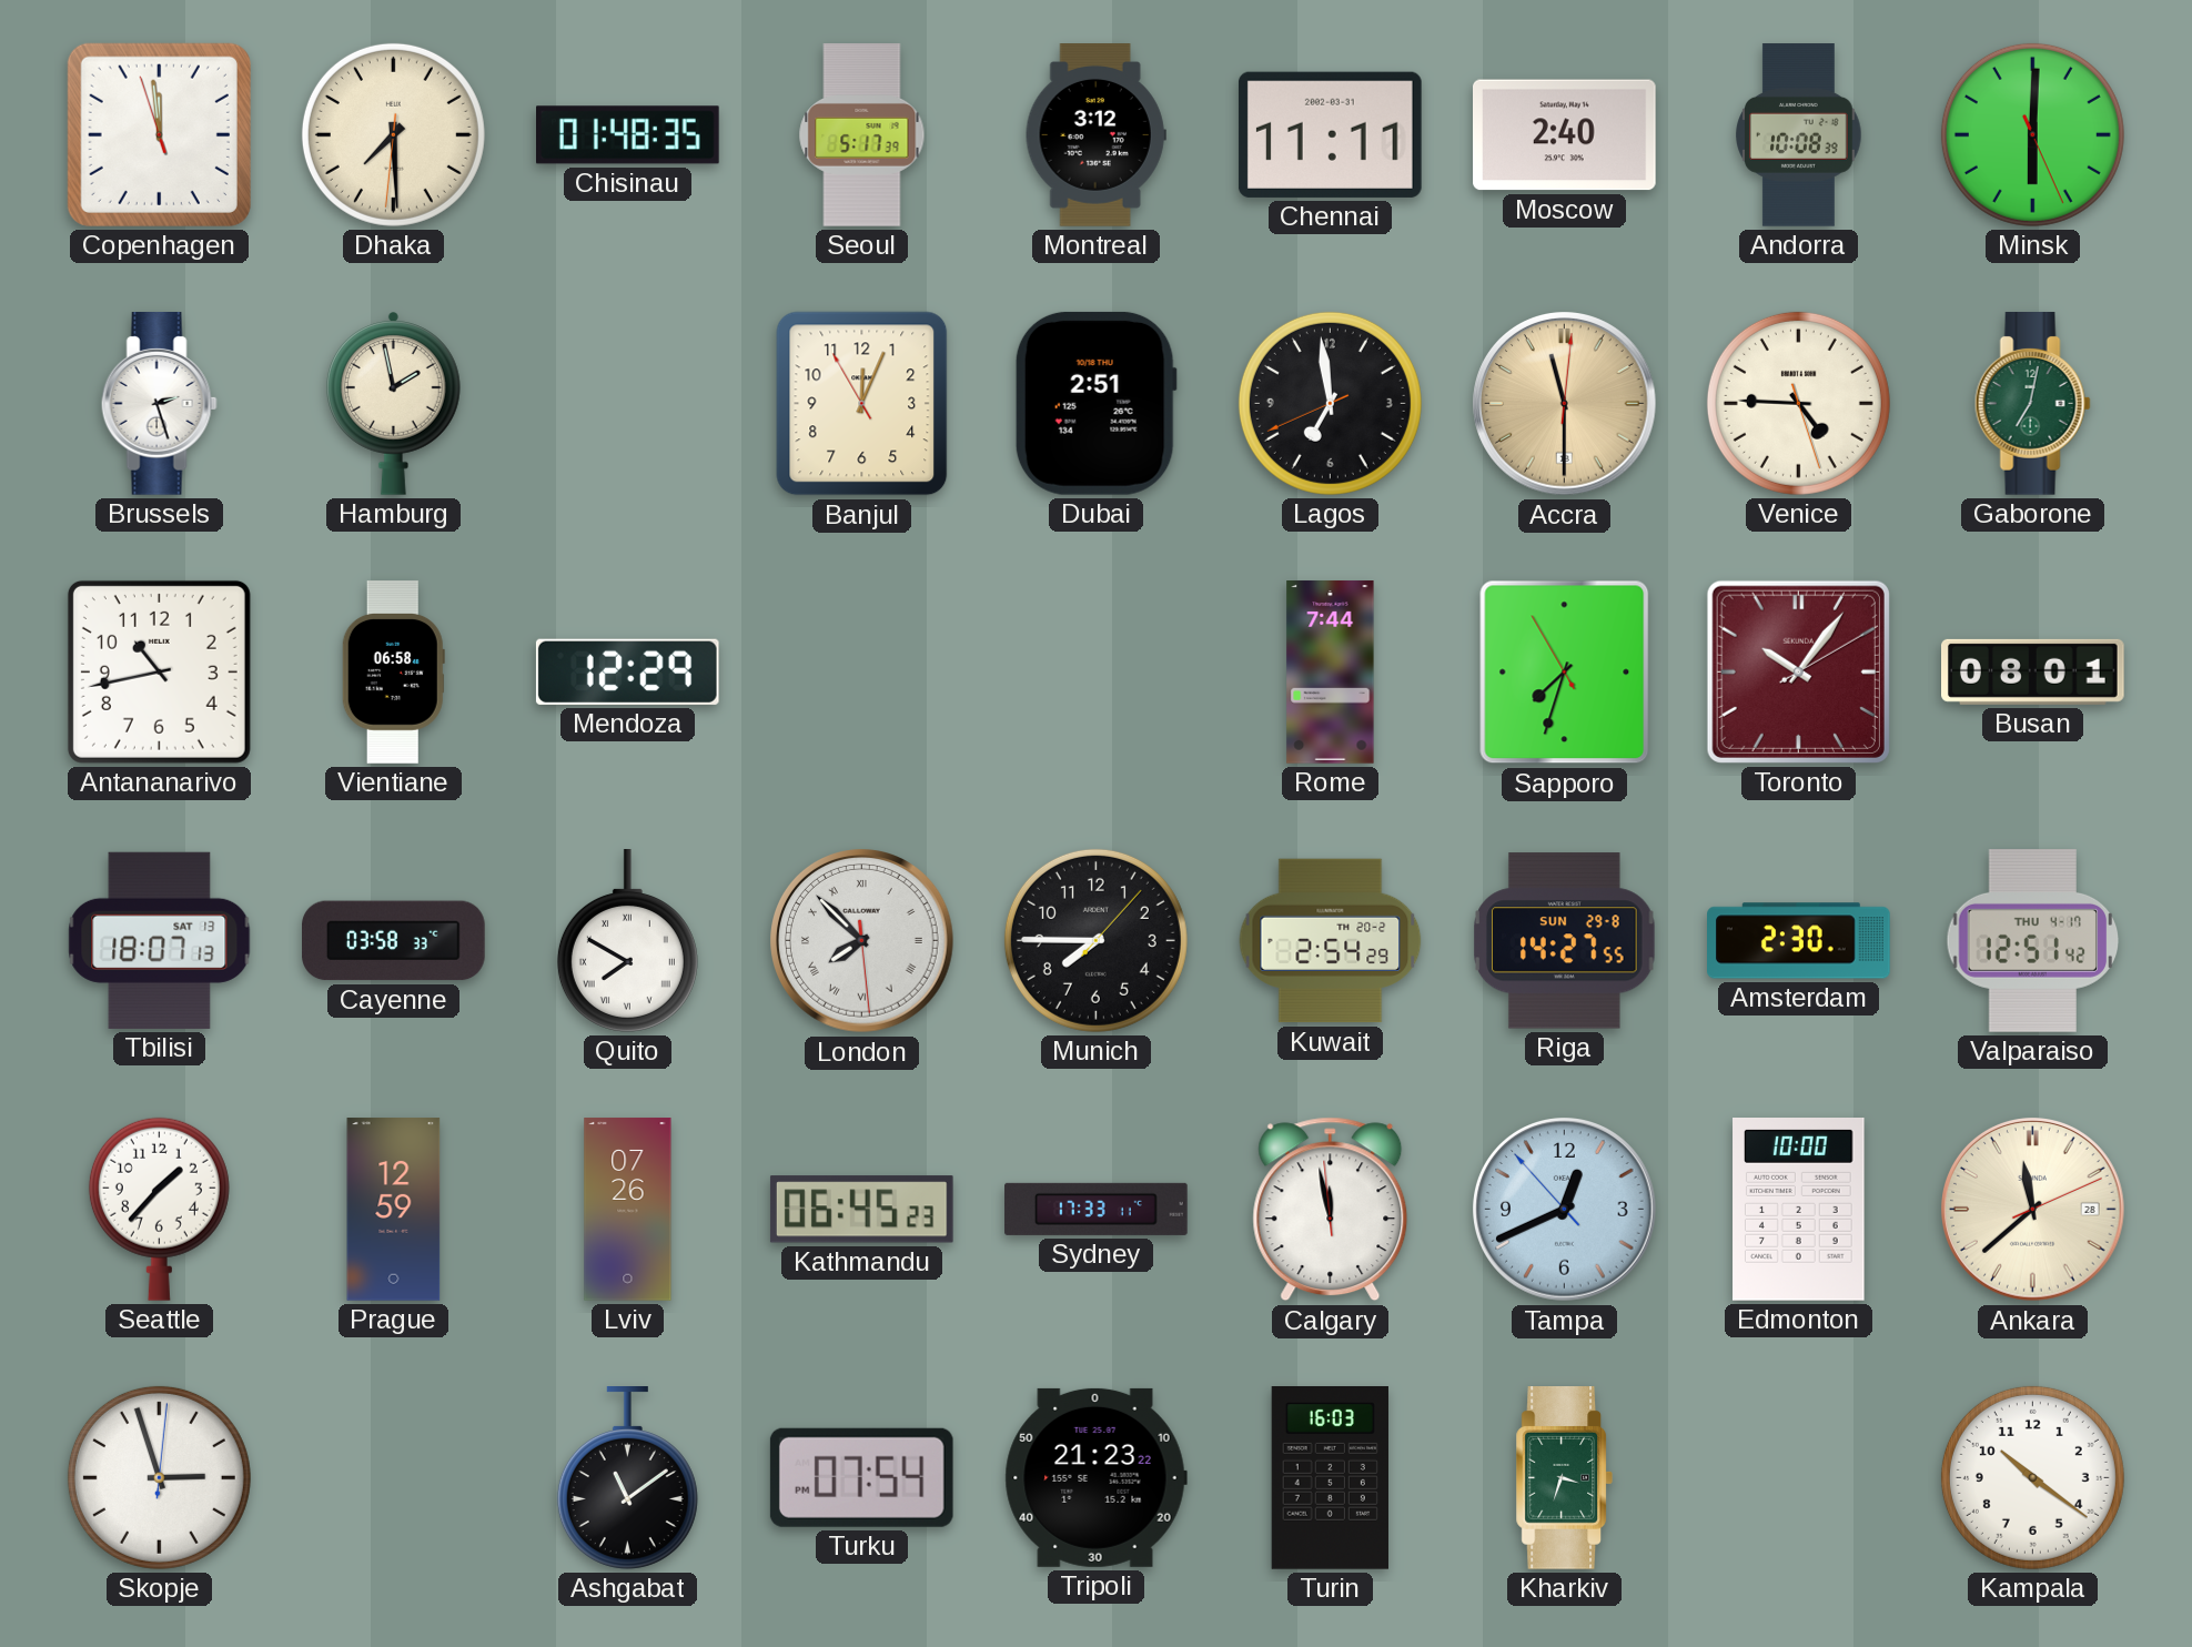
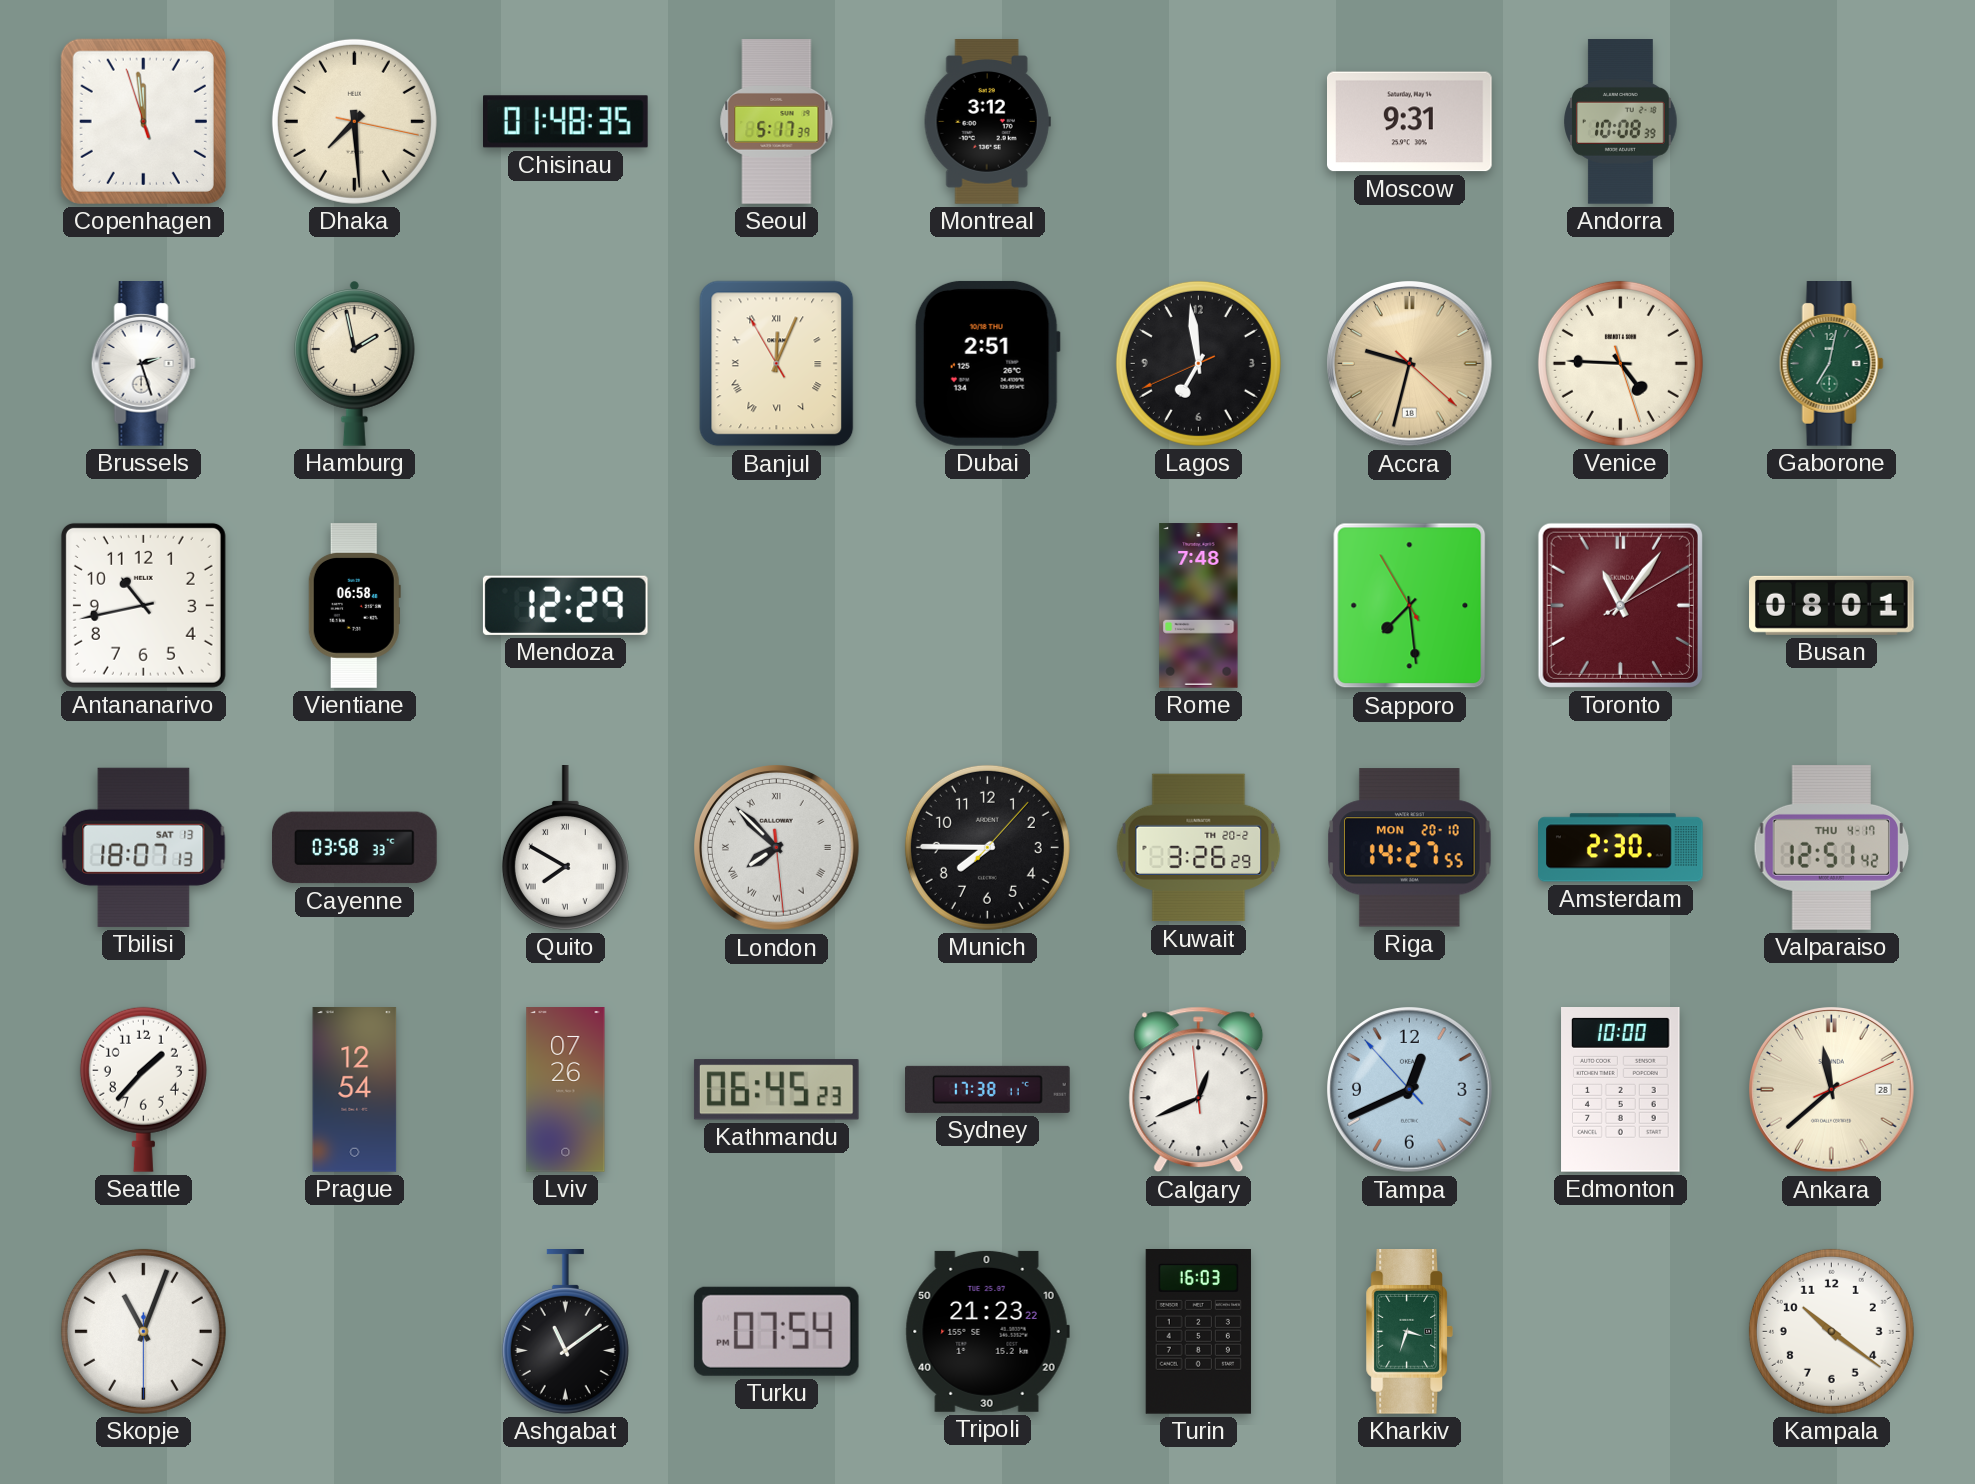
Dhaka: 7:29:31 -> 7:29:17 (354, 121)
Chennai: 11:11 -> none (1330, 134)
Moscow: 2:40 -> 9:31 (1410, 122)
Minsk: 6:00 -> none (2032, 134)
Banjul numerals: Arabic -> Roman (777, 364)
Accra: 11:30 -> 9:32 (1410, 364)
Rome: 7:44 -> 7:48 (1199, 606)
Sapporo: 7:32 -> 7:28 (1410, 606)
Toronto: 10:06 -> 11:06 (1620, 605)
Kuwait: 2:54 -> 3:26 (1199, 848)
Riga date: SUN 29-8 -> MON 20-10 (1410, 848)
Prague: 12:59 -> 12:54 (355, 1090)
Sydney: 17:33 -> 17:38 (988, 1089)
Calgary: 11:57 -> 12:40 (1199, 1090)
Skopje: 2:57 -> 11:03 (143, 1331)
